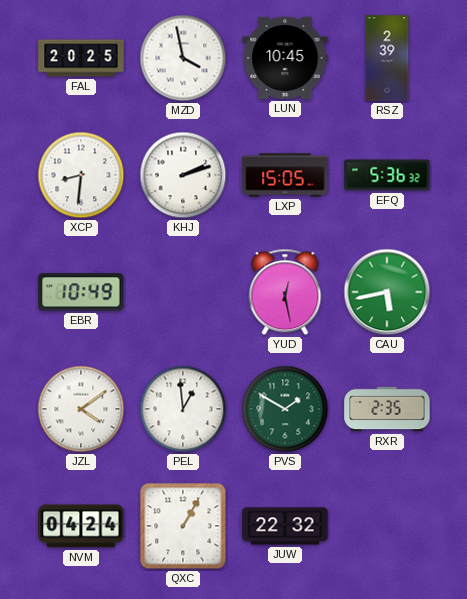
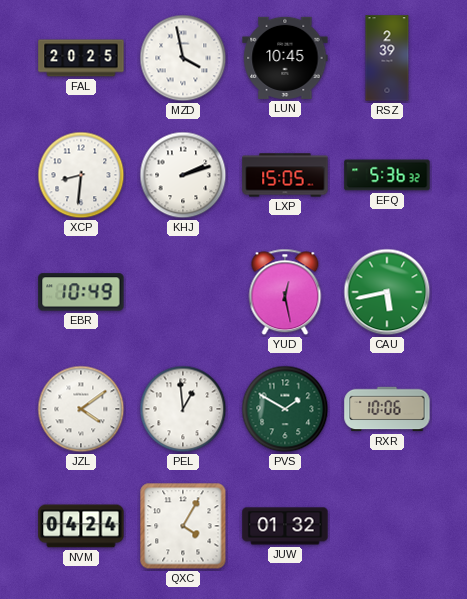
RXR: 2:35 -> 10:06 (387, 409)
QXC: 1:05 -> 4:05 (183, 526)
JUW: 22:32 -> 01:32 (285, 526)
